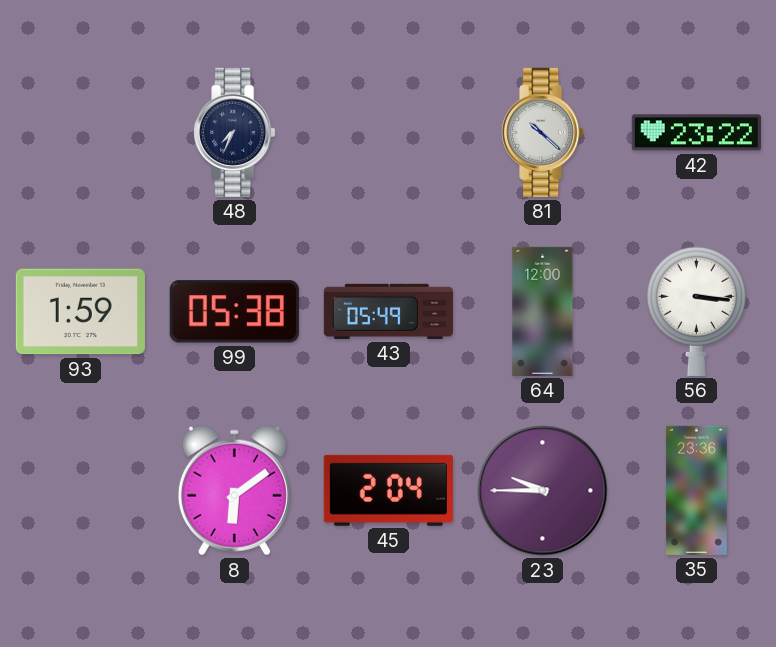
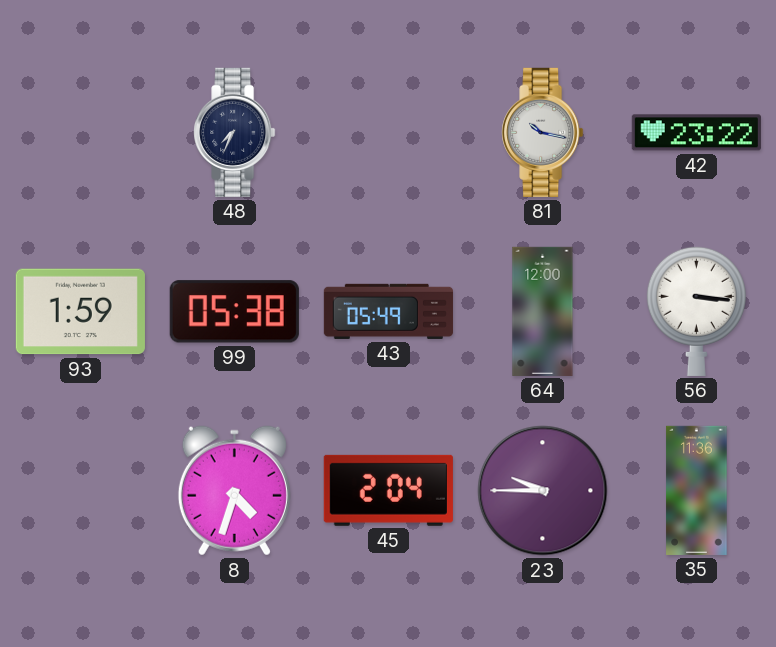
81: 10:22 -> 10:17 (543, 132)
8: 6:09 -> 4:33 (234, 491)
35: 23:36 -> 11:36 (697, 490)
